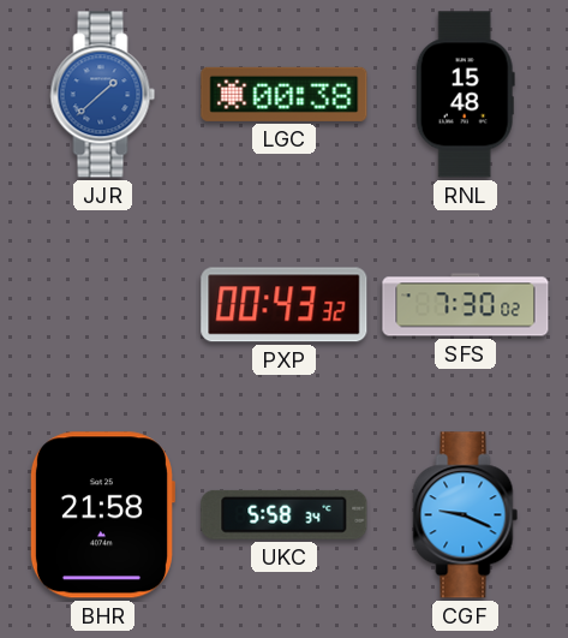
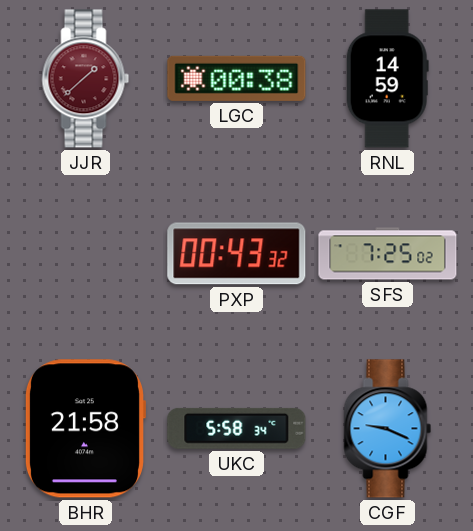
JJR dial: blue -> burgundy (86, 79)
RNL: 15:48 -> 14:59 (387, 79)
SFS: 7:30 -> 7:25 (388, 254)
